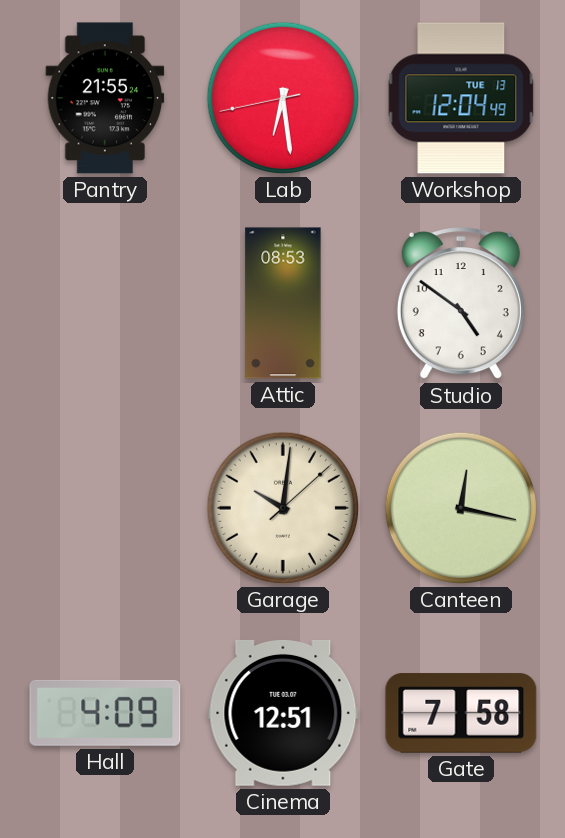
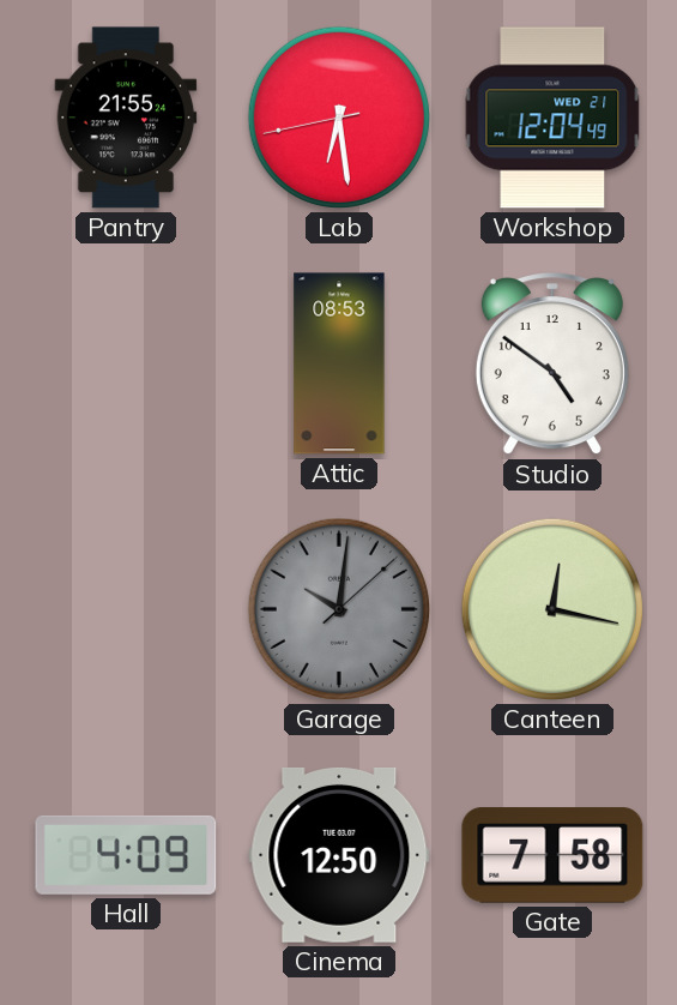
Workshop date: TUE 13 -> WED 21 (552, 118)
Garage dial: cream -> grey (339, 609)
Cinema: 12:51 -> 12:50 (339, 855)
